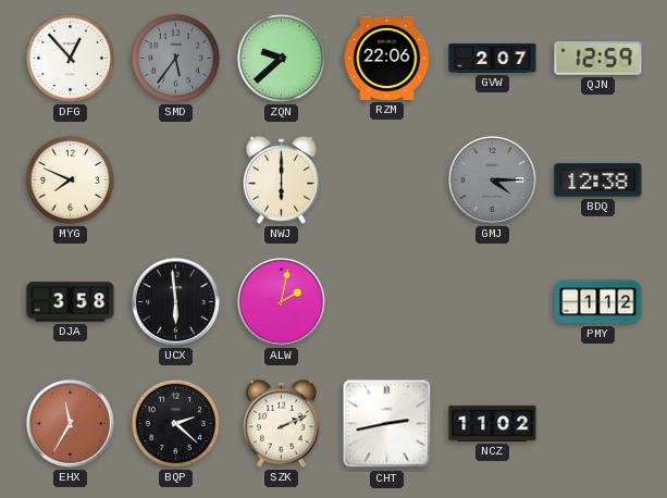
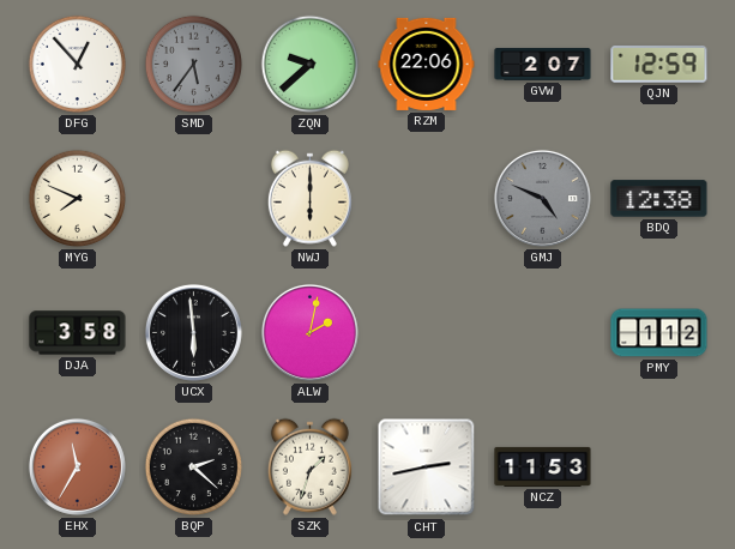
GMJ: 4:15 -> 4:49 (542, 198)
SZK: 2:11 -> 1:33 (309, 466)
NCZ: 11:02 -> 11:53 (543, 466)
